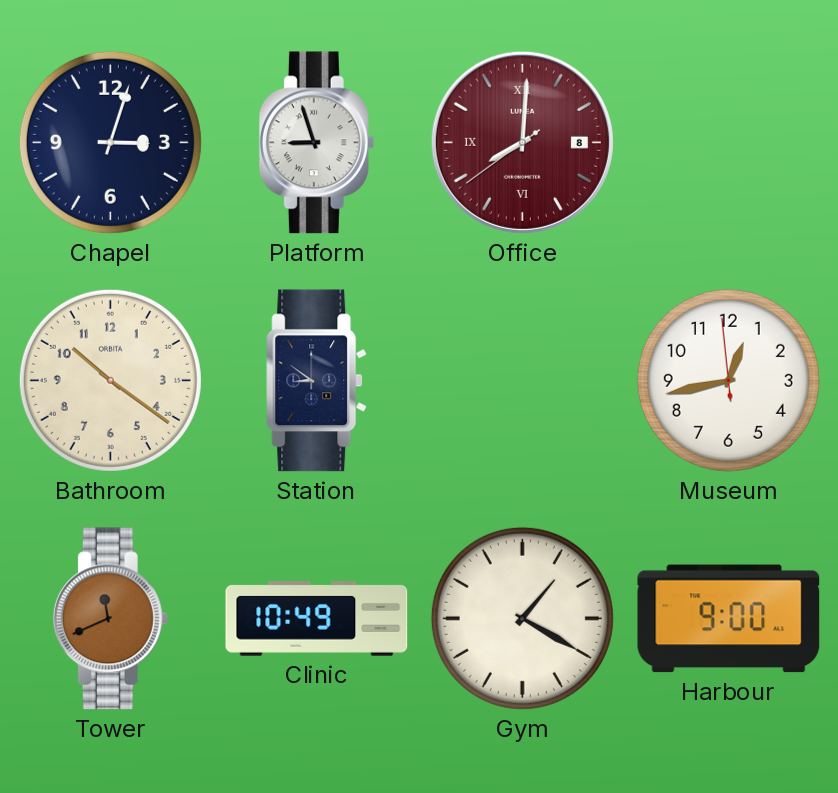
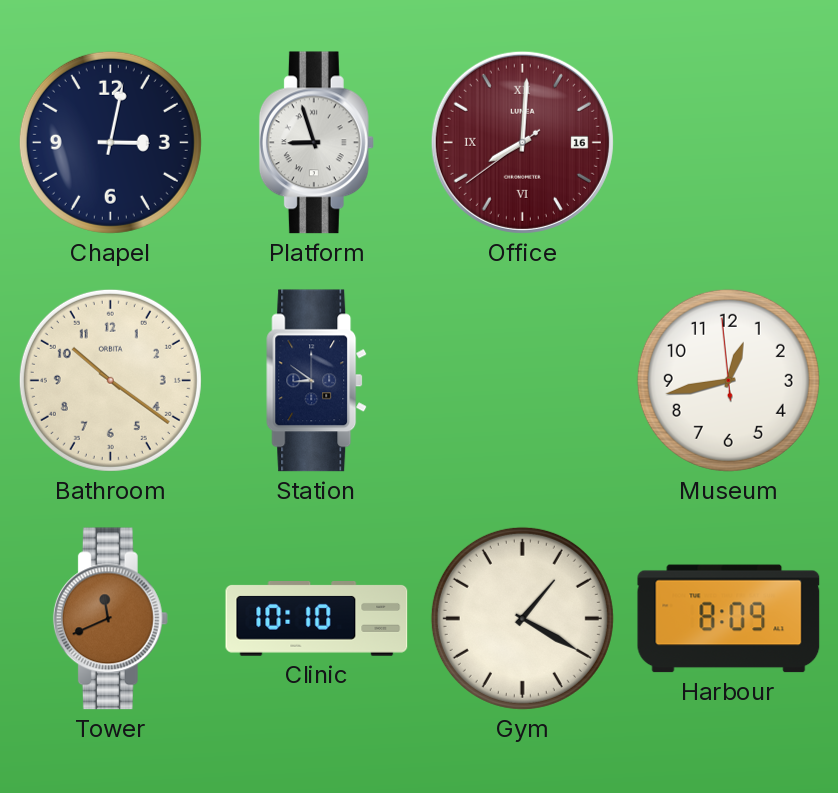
Chapel: 3:03 -> 3:02 (110, 142)
Office date: 8 -> 16 (522, 142)
Clinic: 10:49 -> 10:10 (317, 619)
Harbour: 9:00 -> 8:09 (729, 619)
